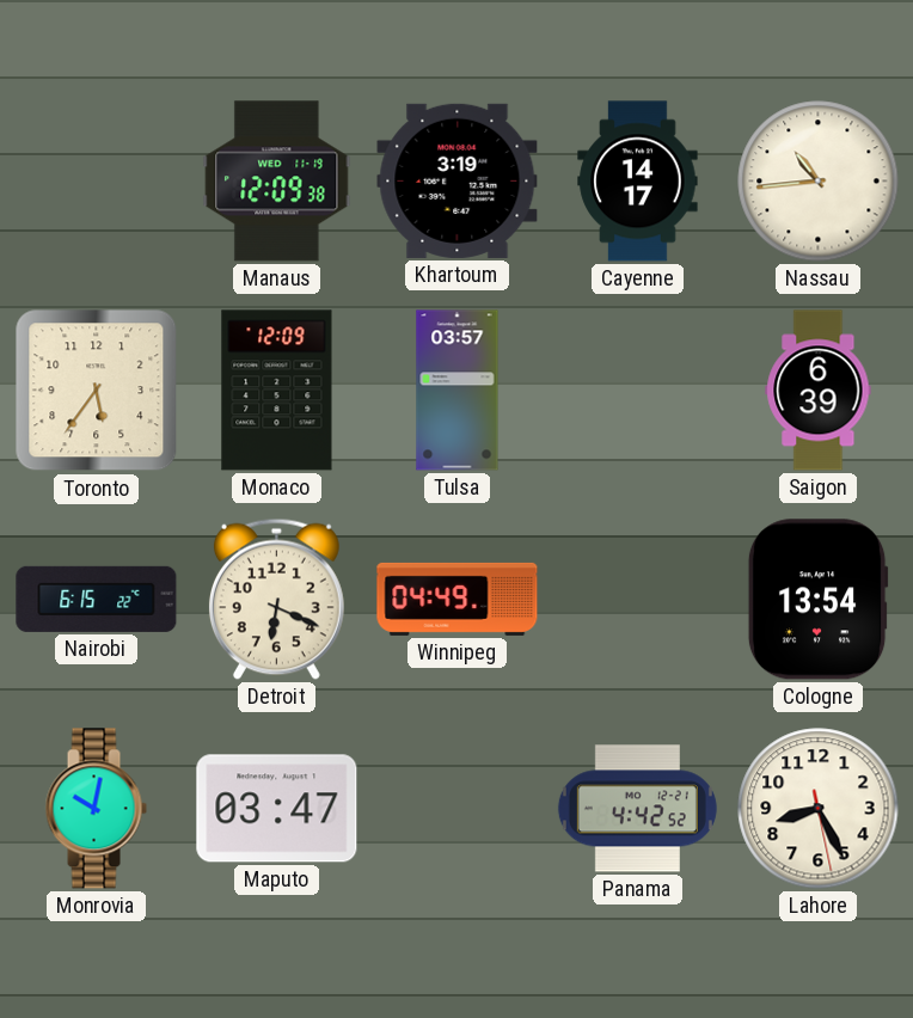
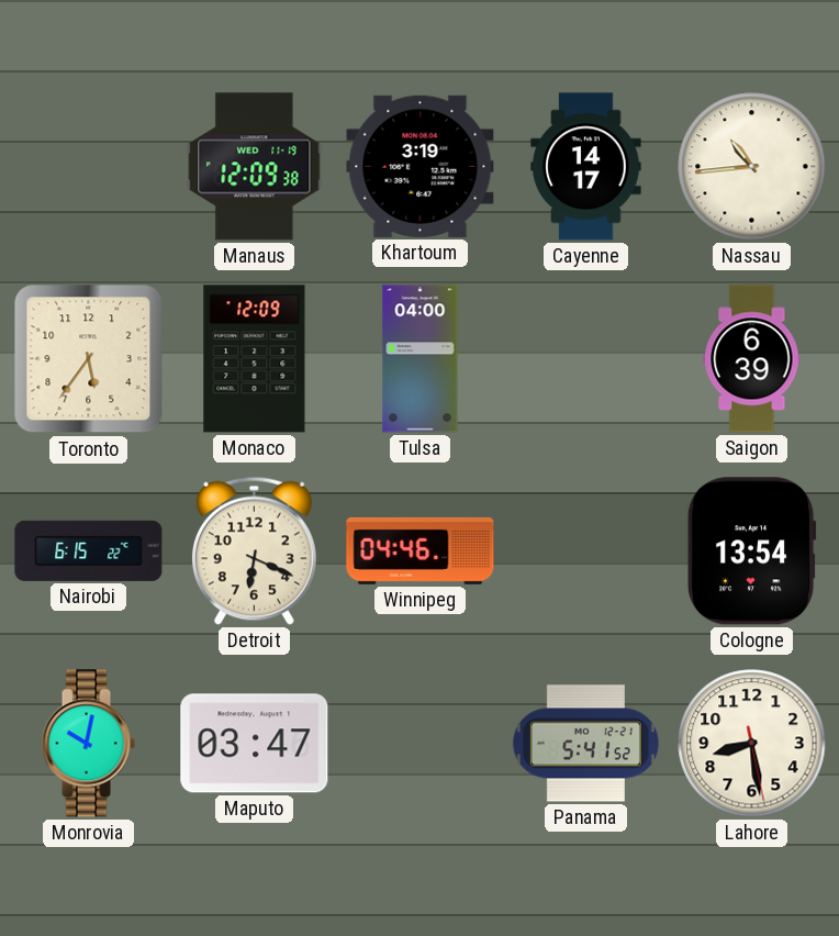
Tulsa: 03:57 -> 04:00 (421, 359)
Winnipeg: 04:49 -> 04:46 (421, 550)
Panama: 4:42 -> 5:41 (585, 744)
Lahore: 8:25 -> 8:28 (752, 744)
